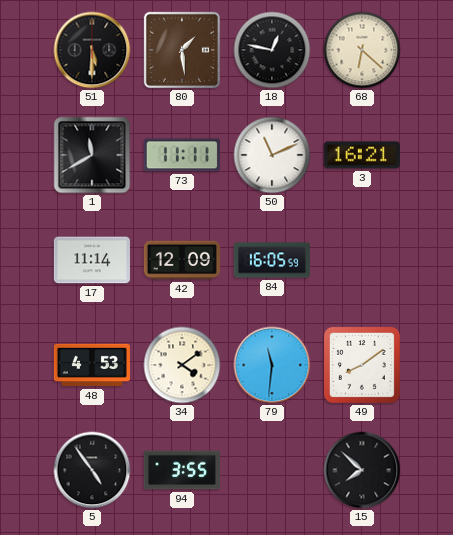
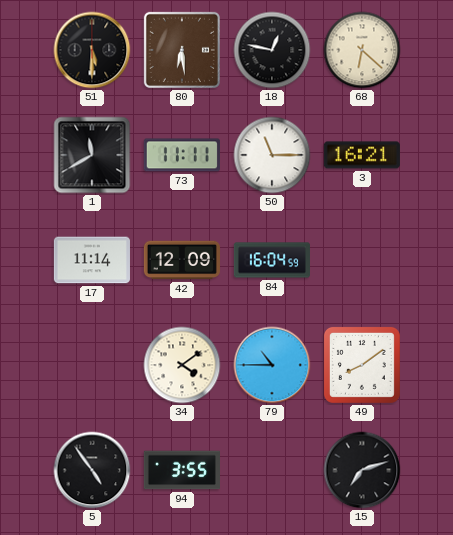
80: 1:29 -> 6:29 (182, 50)
50: 11:11 -> 11:15 (272, 155)
84: 16:05 -> 16:04 (272, 260)
48: 4:53 -> none (92, 365)
79: 11:31 -> 10:45 (272, 365)
15: 7:52 -> 7:12 (362, 470)
